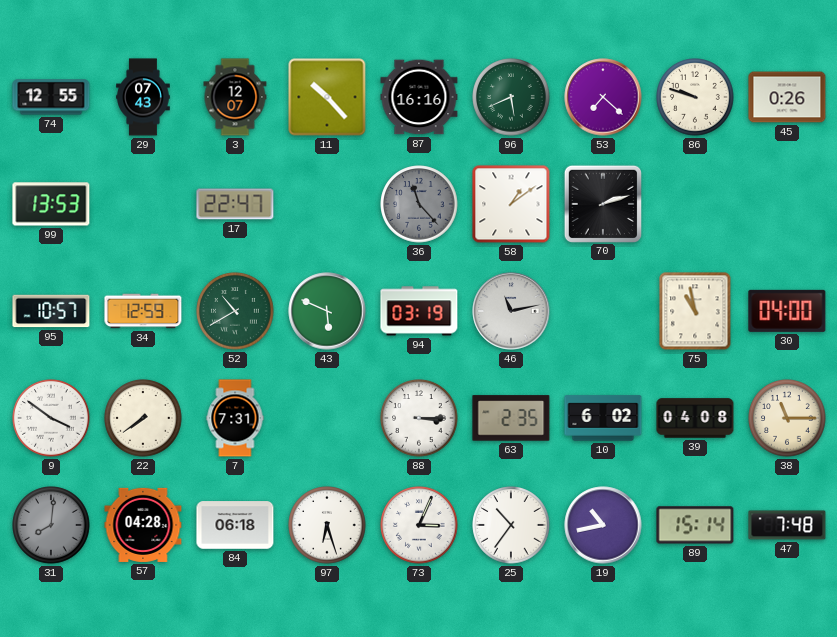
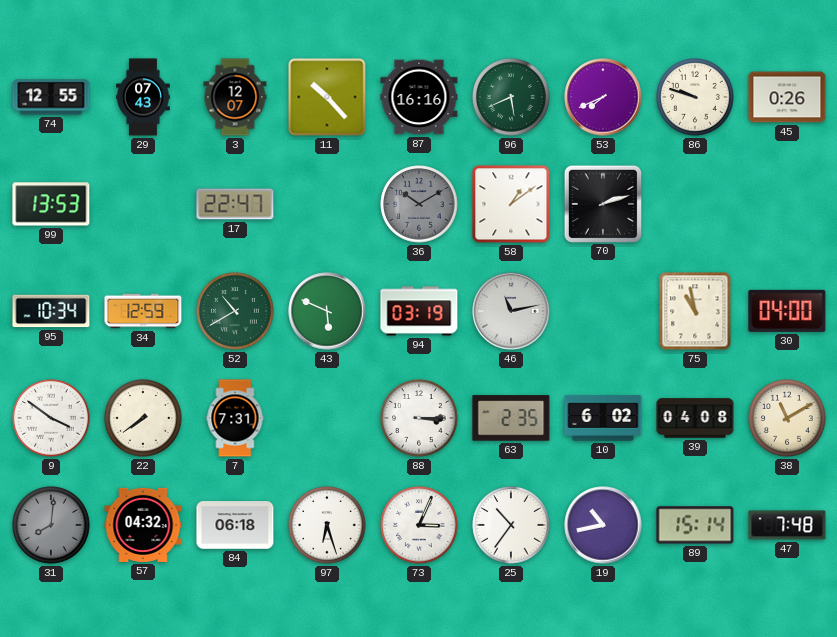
53: 7:22 -> 7:41 (603, 97)
36: 11:23 -> 10:10 (419, 204)
95: 10:57 -> 10:34 (51, 311)
38: 11:15 -> 11:10 (787, 418)
57: 04:28 -> 04:32 (143, 525)
